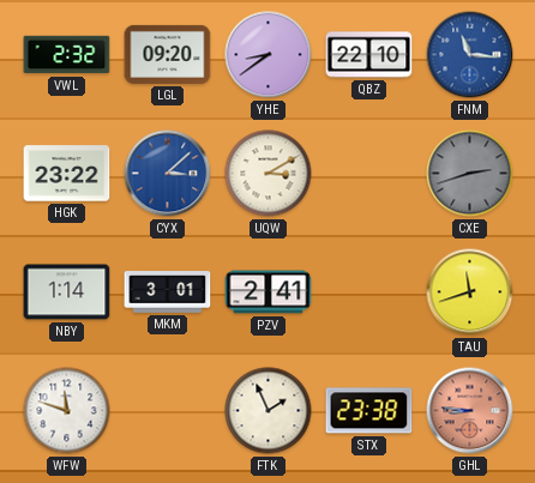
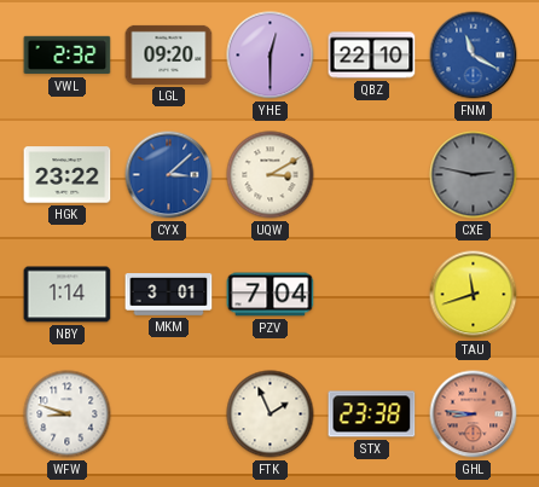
YHE: 8:39 -> 12:30 (271, 56)
FNM: 11:16 -> 11:20 (474, 56)
CXE: 2:42 -> 2:47 (474, 175)
PZV: 2:41 -> 7:04 (271, 295)
WFW: 11:48 -> 8:48 (68, 414)
